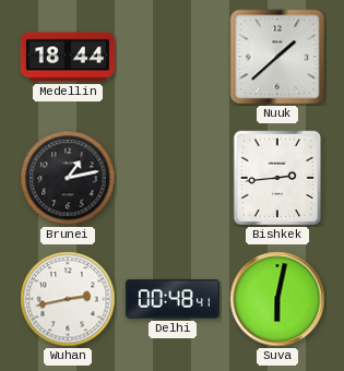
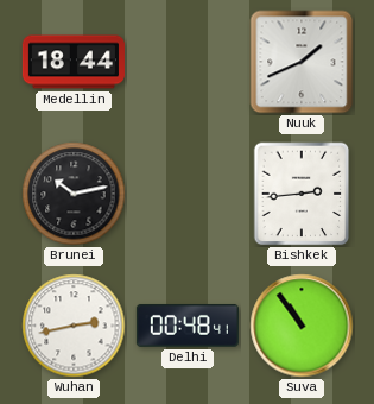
Nuuk: 1:38 -> 1:41 (302, 62)
Brunei: 1:13 -> 10:13 (74, 194)
Suva: 6:02 -> 10:54 (302, 326)
